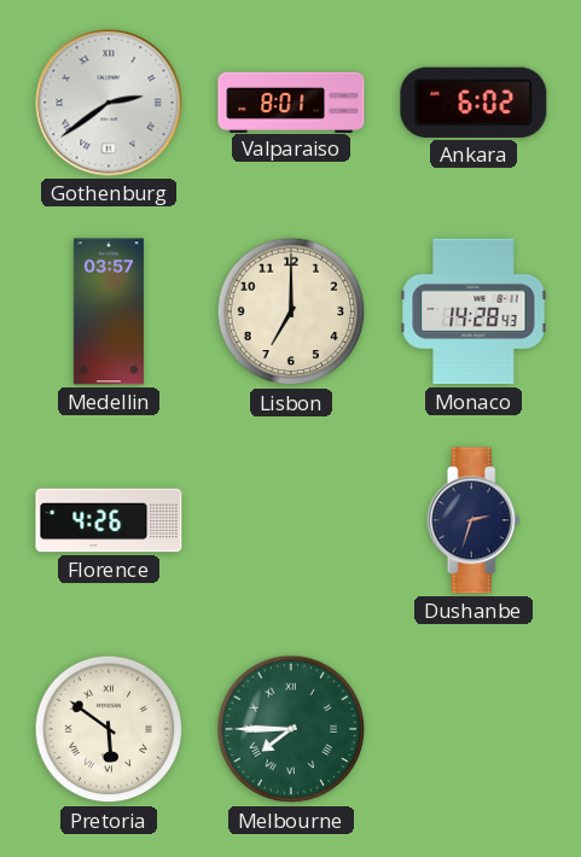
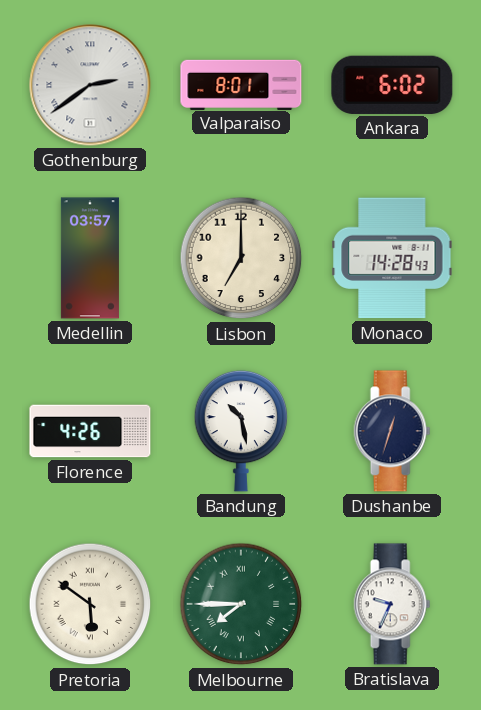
Bandung: none -> 10:28 (241, 431)
Dushanbe: 2:33 -> 12:33 (392, 431)
Bratislava: none -> 9:34 (392, 604)
